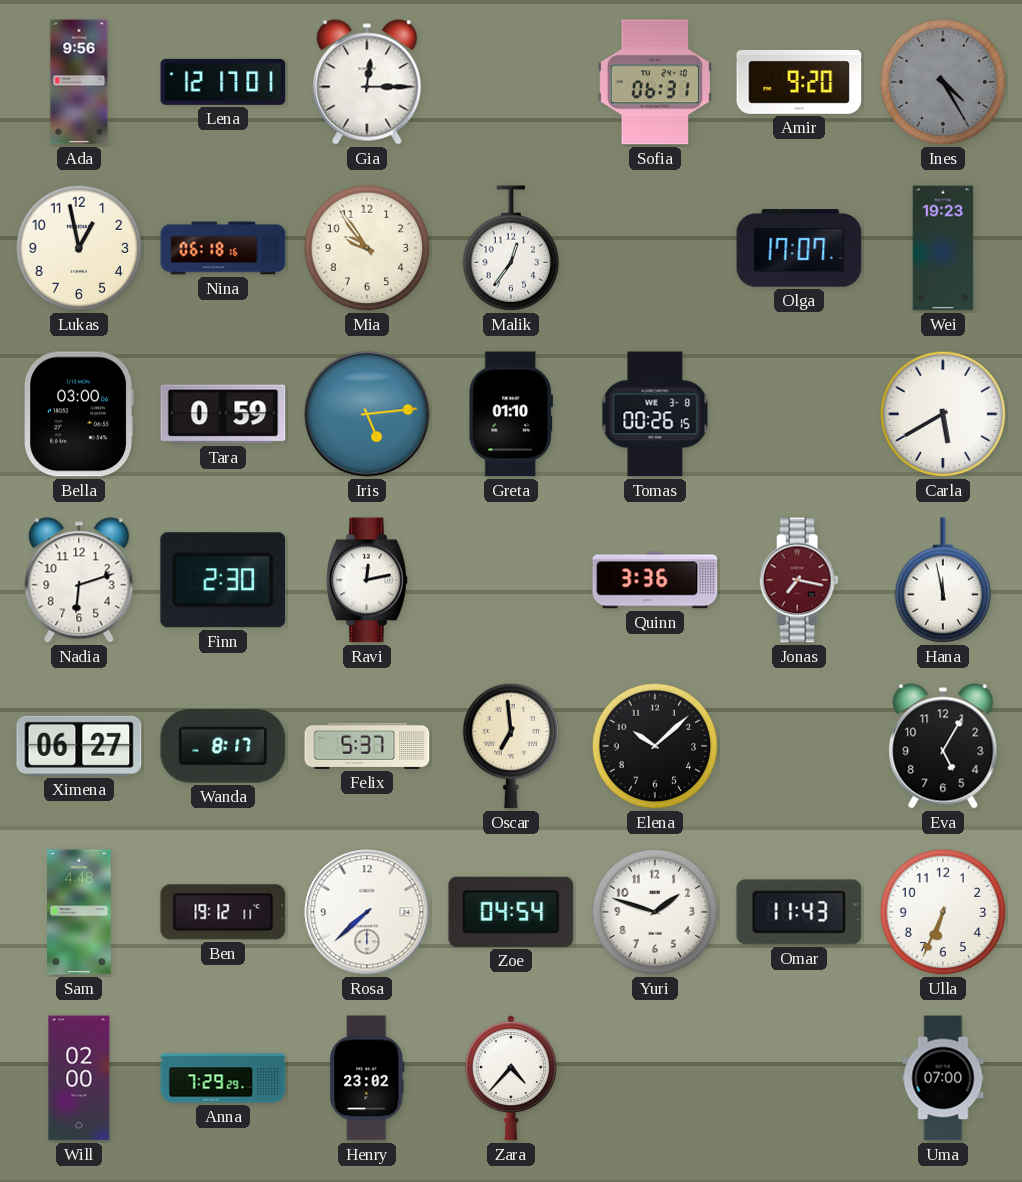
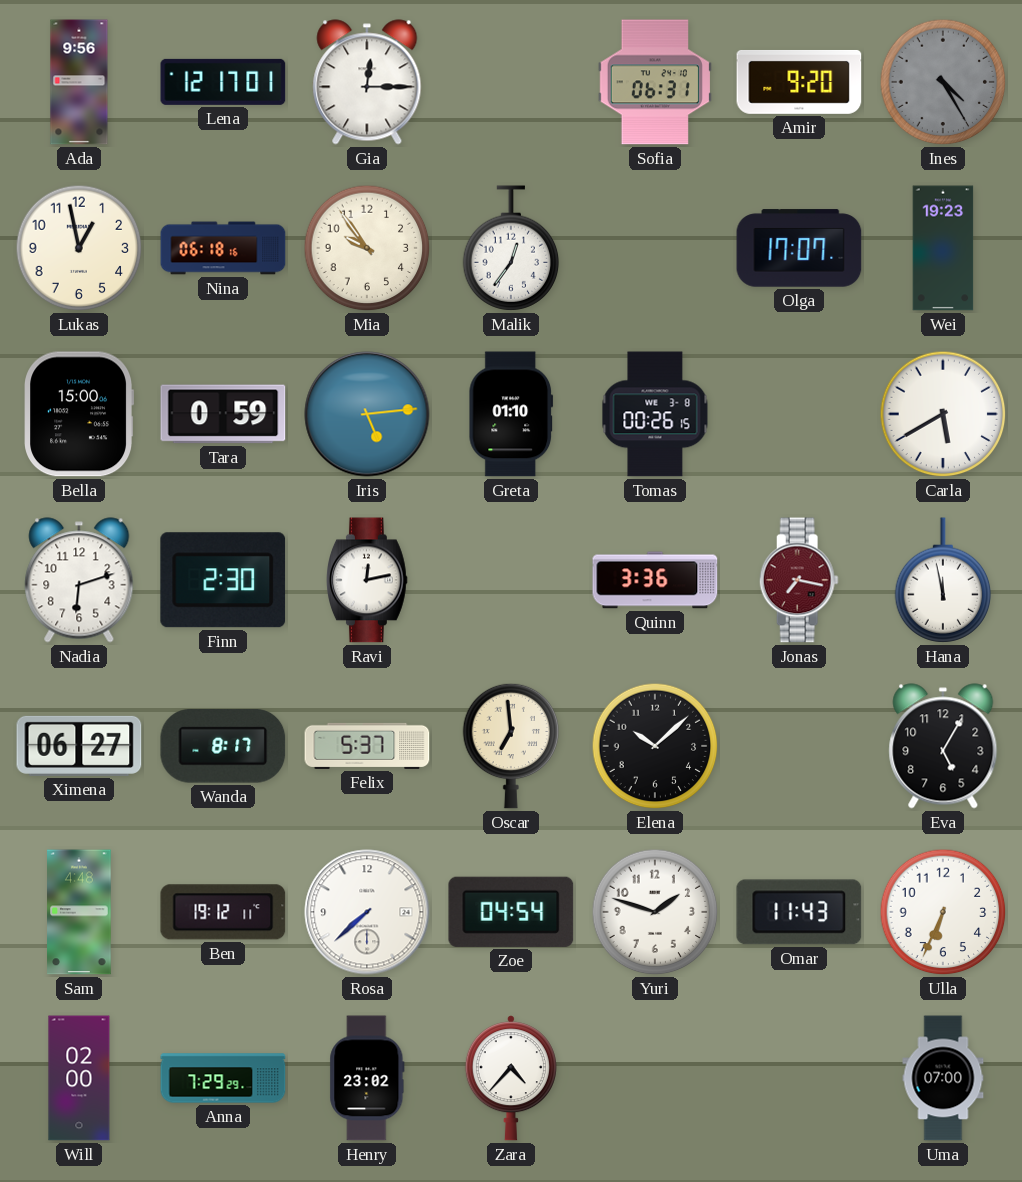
Bella: 03:00 -> 15:00 (78, 414)
